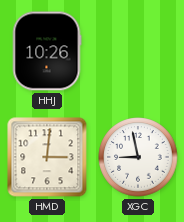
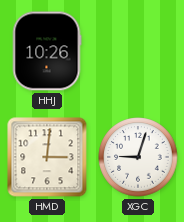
XGC: 8:58 -> 9:03 (138, 157)
